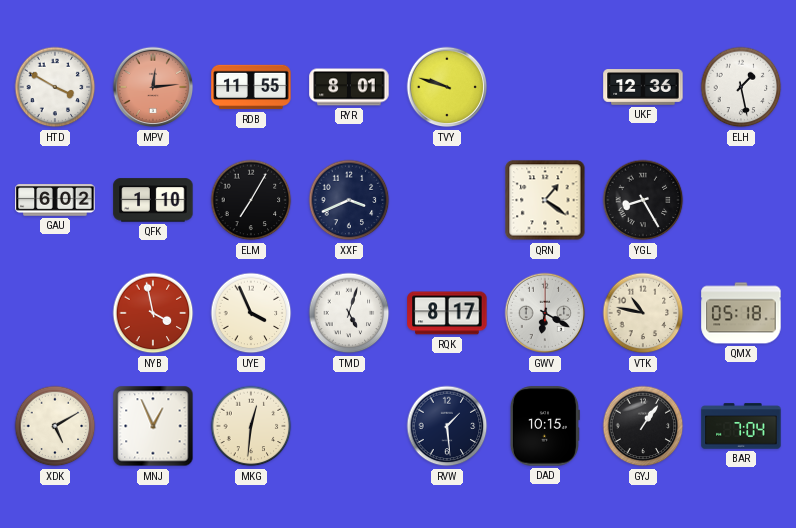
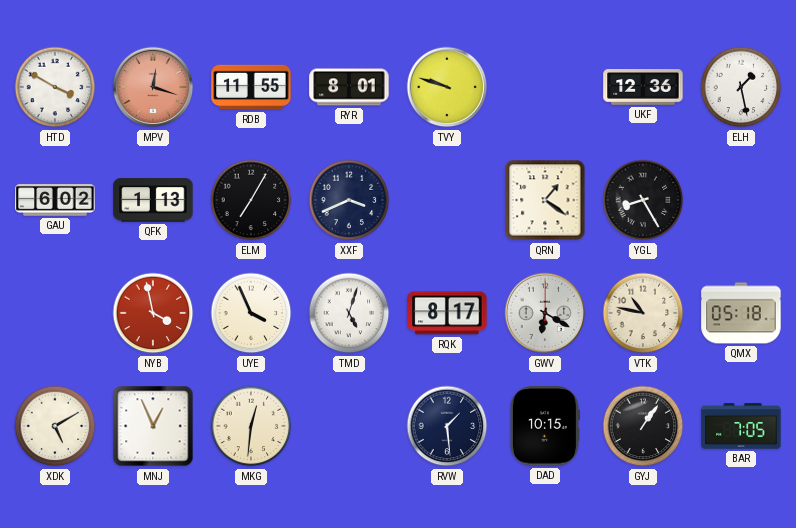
MPV: 12:14 -> 12:18 (153, 87)
QFK: 1:10 -> 1:13 (153, 200)
BAR: 7:04 -> 7:05 (741, 426)
